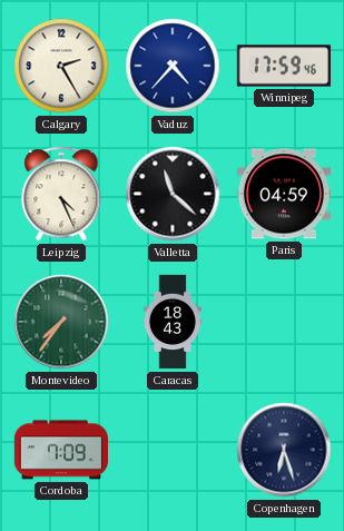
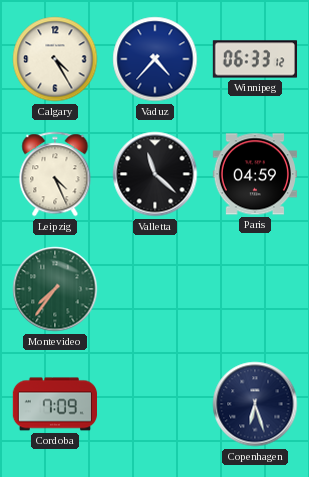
Calgary: 2:25 -> 4:25 (55, 59)
Winnipeg: 17:59 -> 06:33 (254, 59)
Caracas: 18:43 -> none (173, 322)
